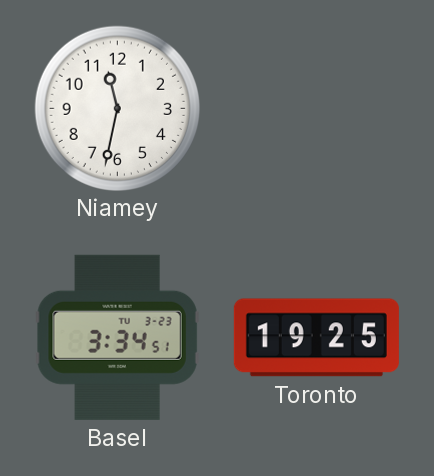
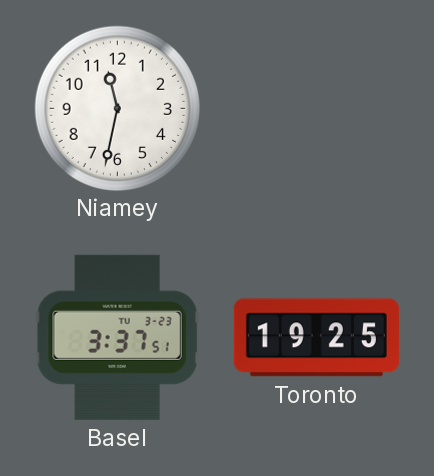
Basel: 3:34 -> 3:37 (117, 337)
